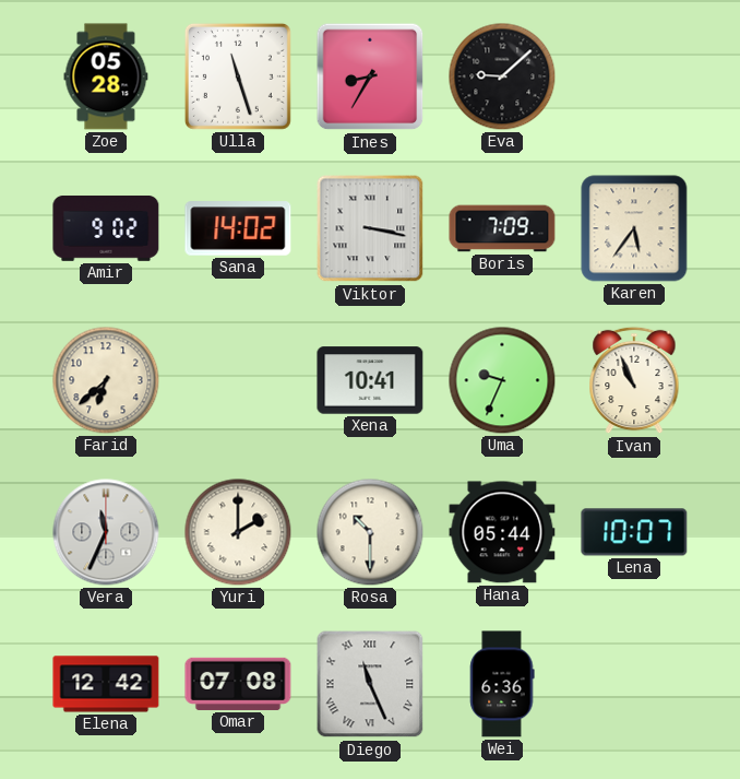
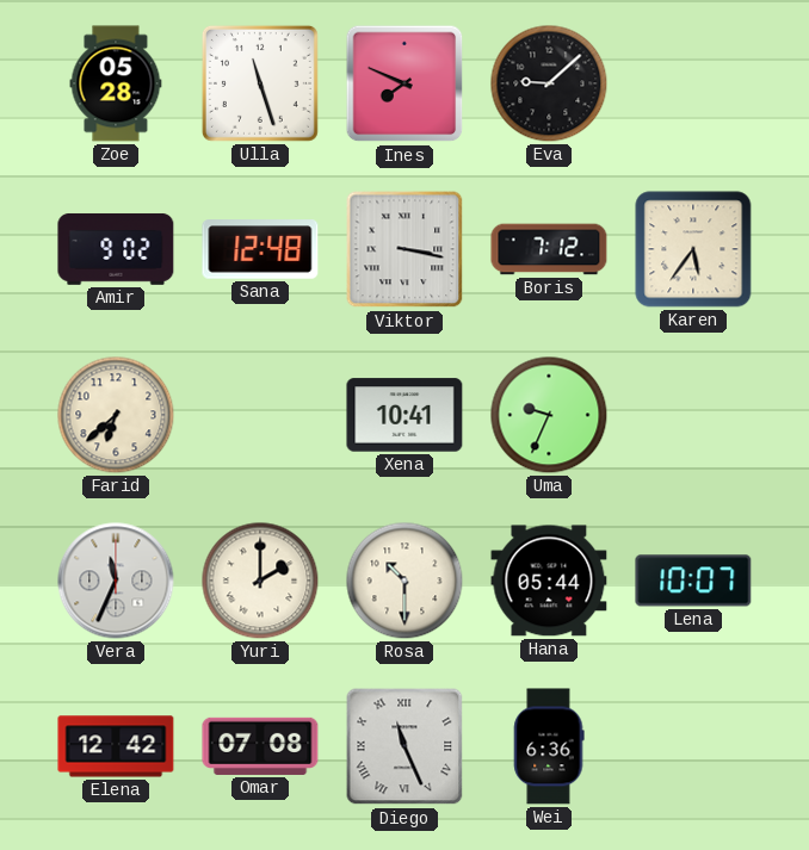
Ines: 8:35 -> 7:49 (404, 83)
Sana: 14:02 -> 12:48 (260, 249)
Boris: 7:09 -> 7:12 (549, 249)
Ivan: 10:56 -> none (634, 380)
